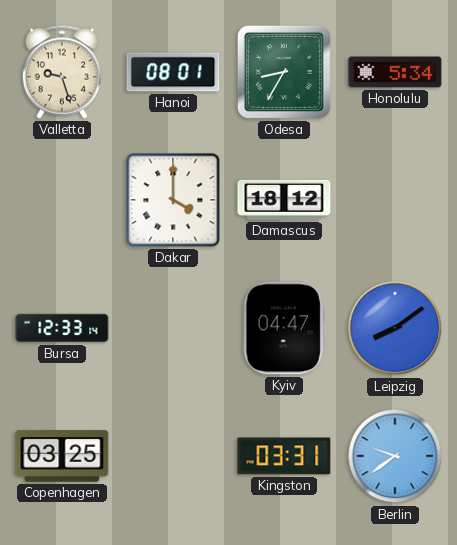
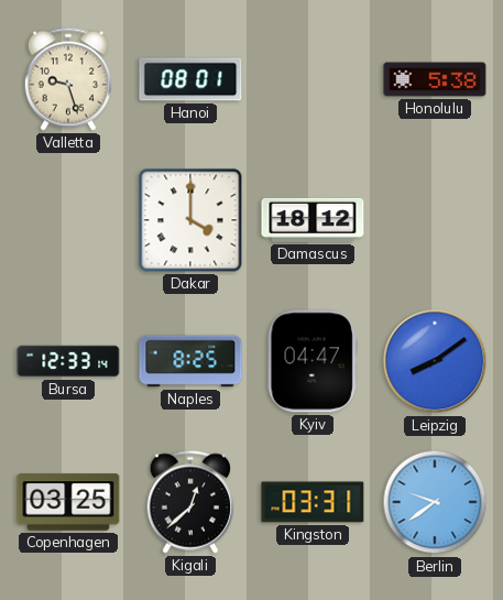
Odesa: 8:35 -> none (284, 72)
Honolulu: 5:34 -> 5:38 (435, 79)
Naples: none -> 8:25 (190, 361)
Kigali: none -> 12:38 (190, 502)
